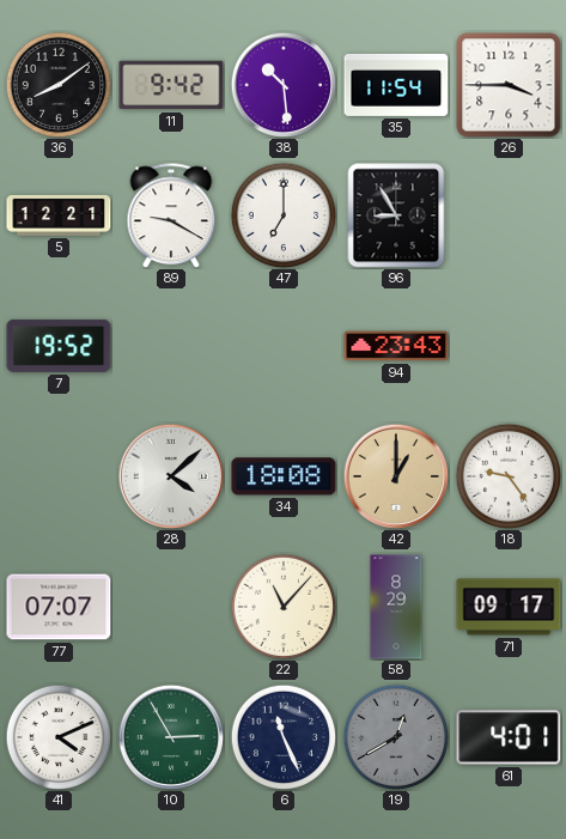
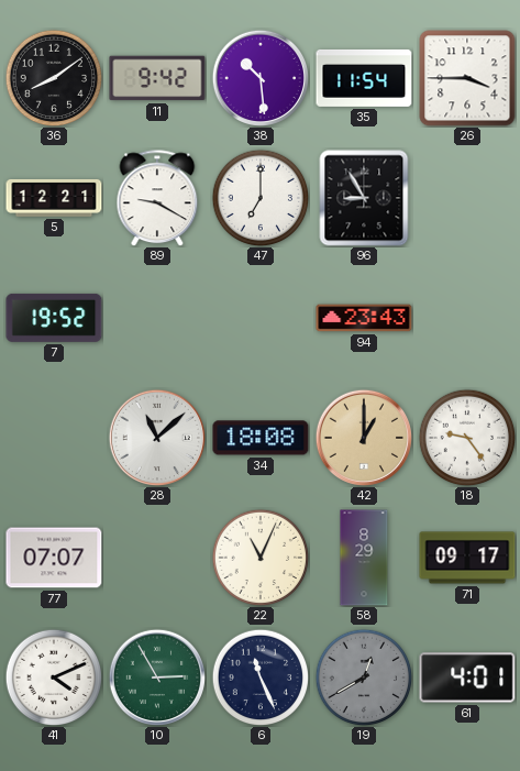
28: 4:08 -> 11:08 (156, 437)
22: 11:07 -> 11:04 (261, 558)
